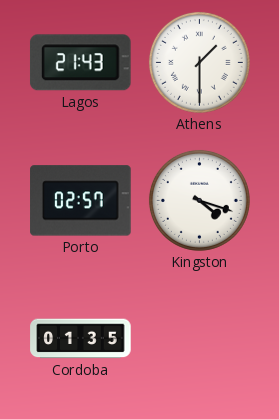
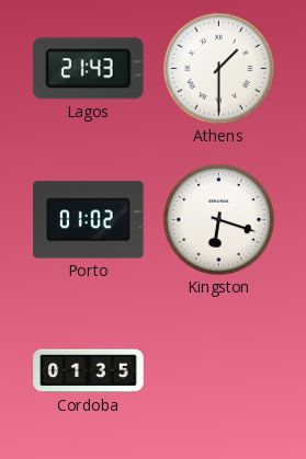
Porto: 02:57 -> 01:02 (89, 220)
Kingston: 4:18 -> 6:18 (218, 219)
